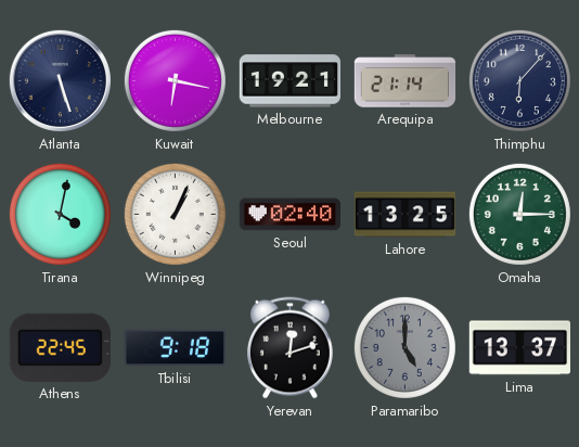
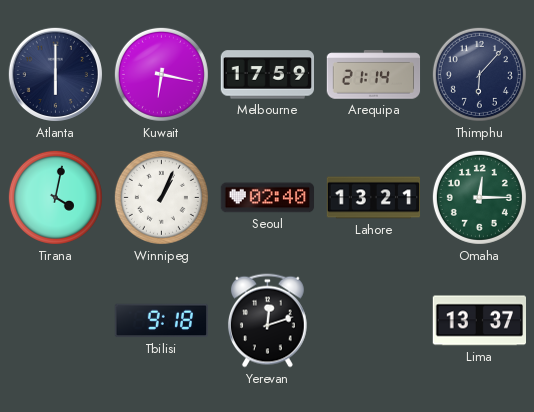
Atlanta: 5:27 -> 6:00 (55, 74)
Melbourne: 19:21 -> 17:59 (267, 75)
Lahore: 13:25 -> 13:21 (374, 198)
Athens: 22:45 -> none (60, 347)
Paramaribo: 5:00 -> none (404, 347)
